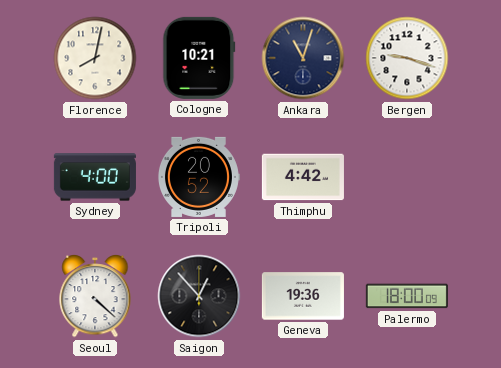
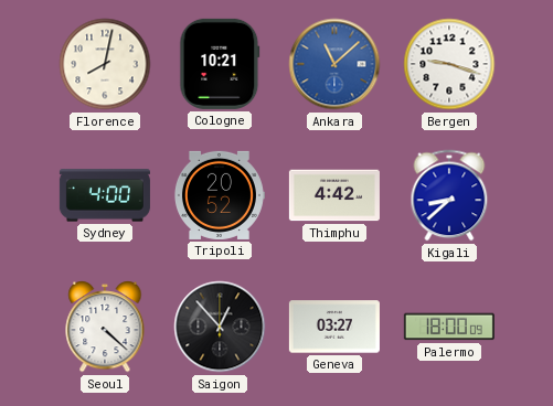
Ankara: 11:03 -> 11:08 (334, 64)
Ankara dial: navy -> blue (334, 64)
Kigali: none -> 8:38 (449, 195)
Geneva: 19:36 -> 03:27 (334, 327)
